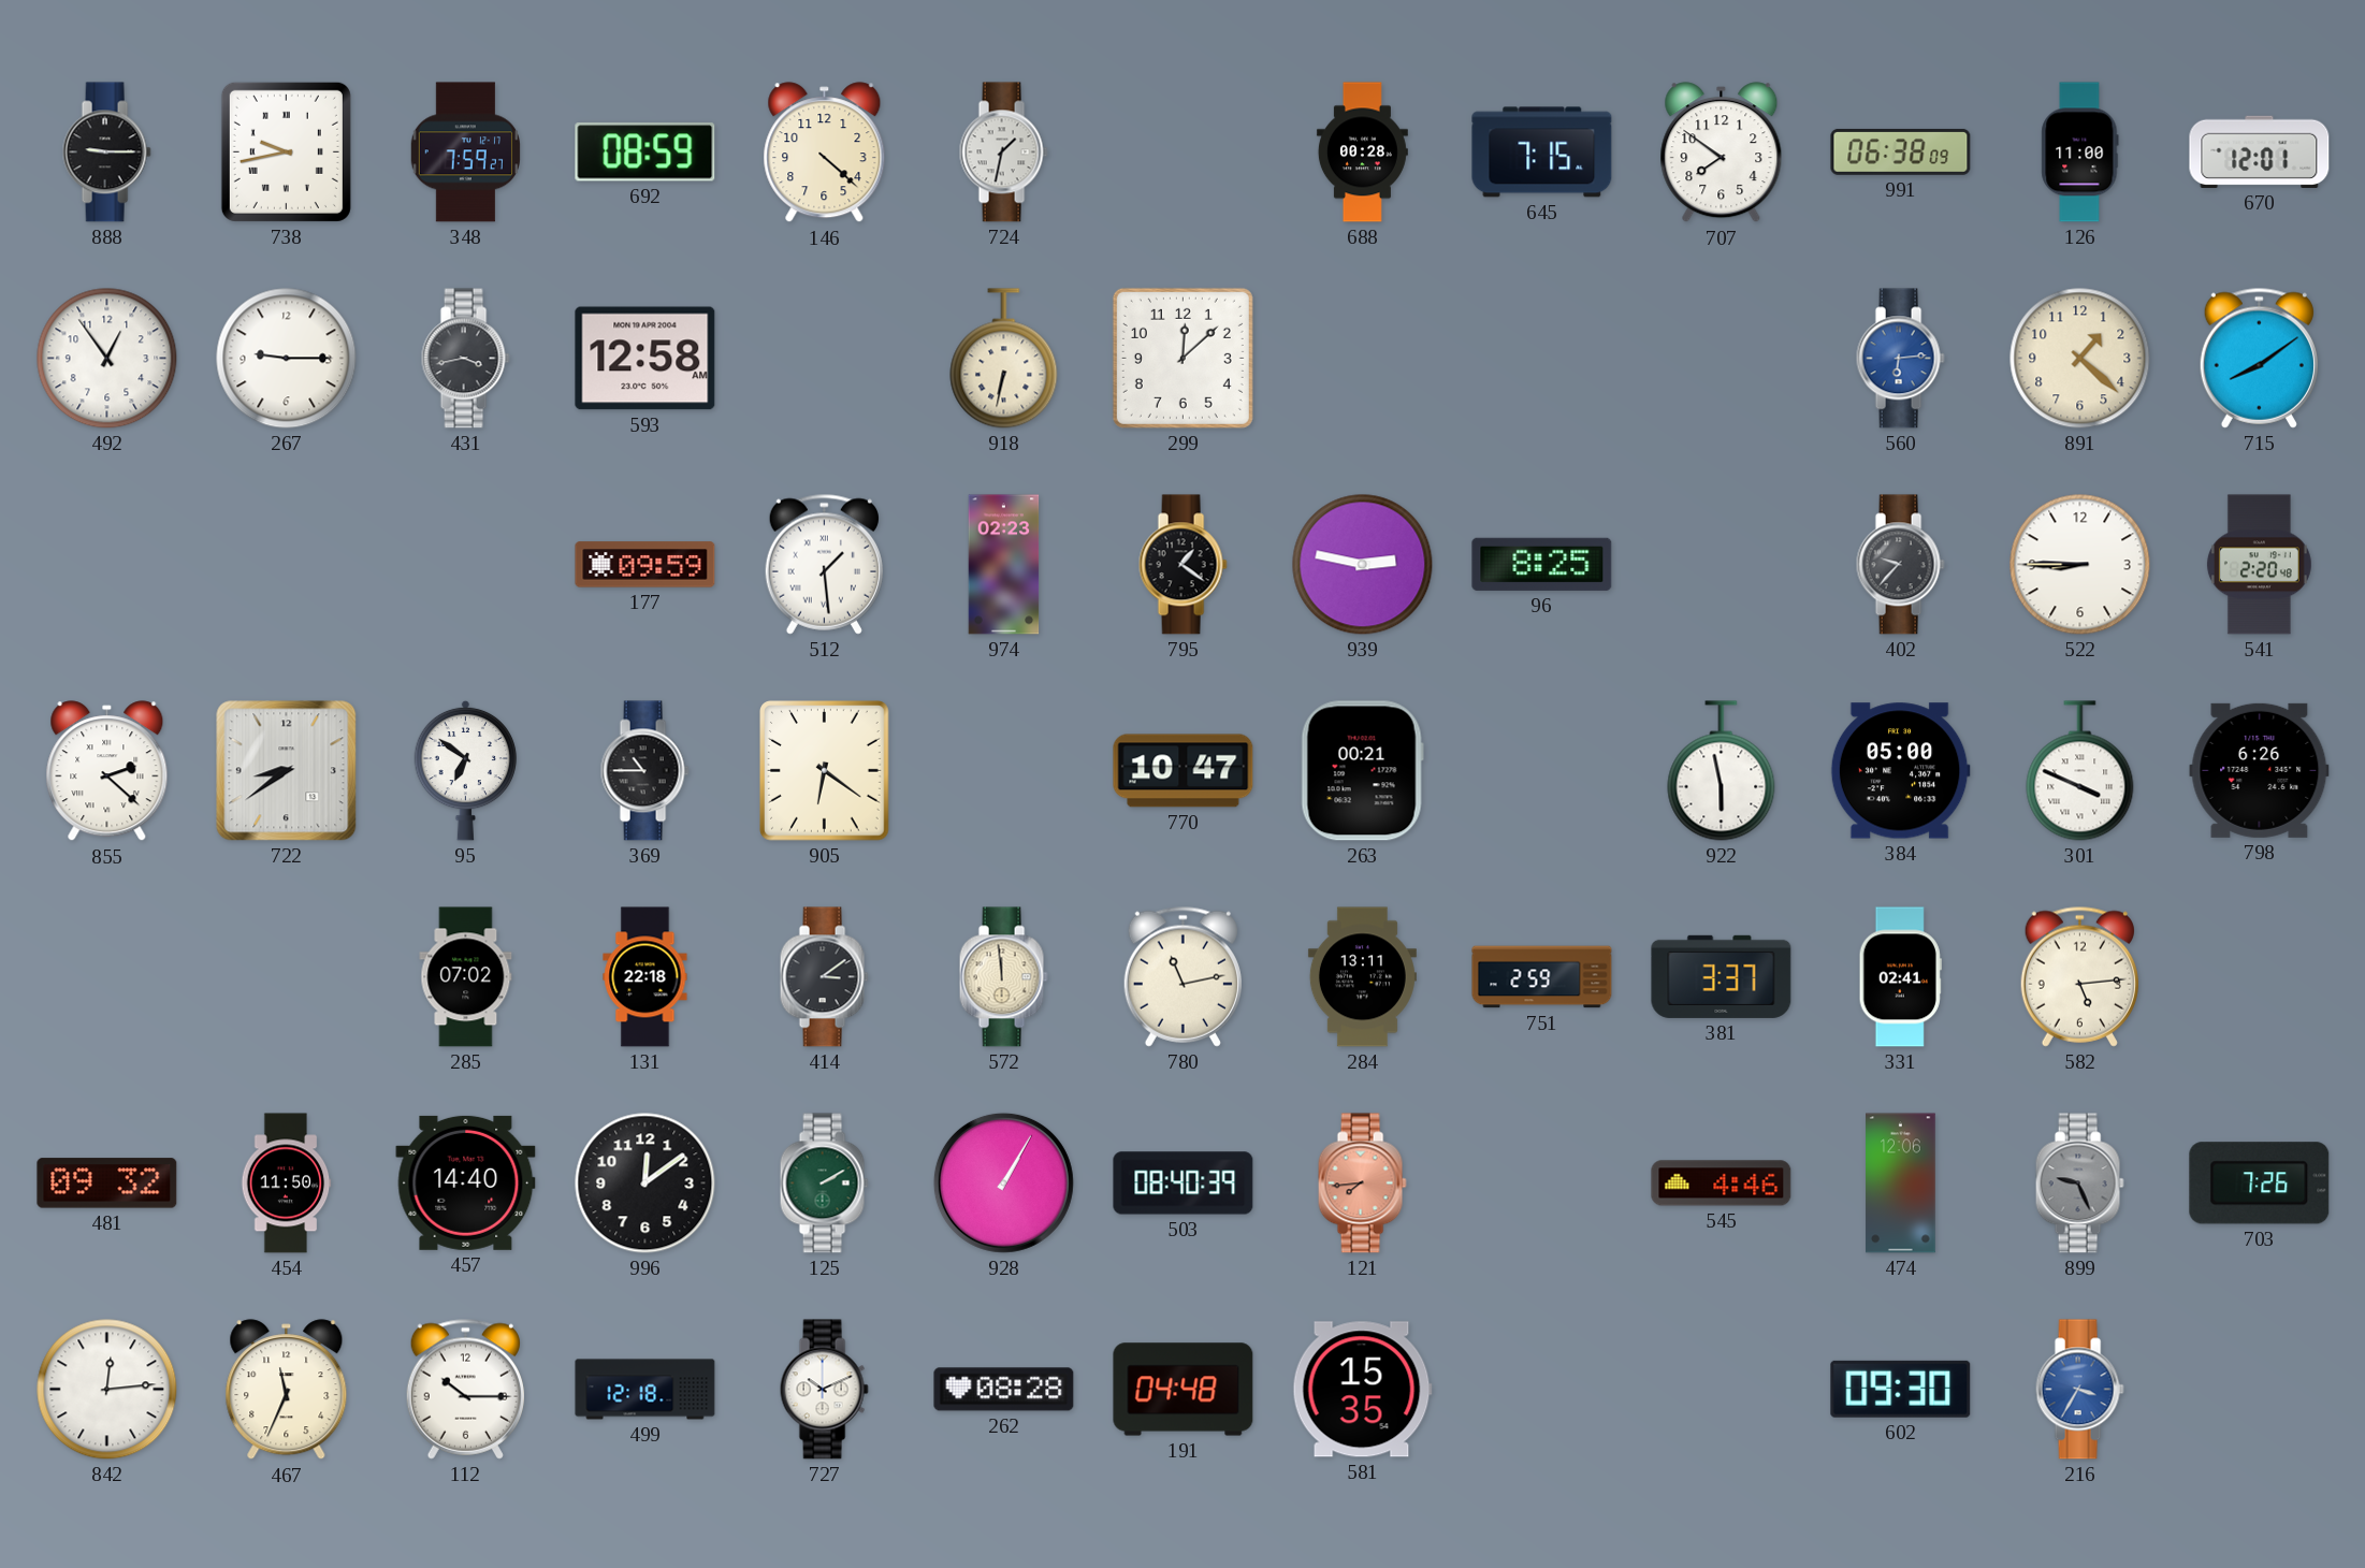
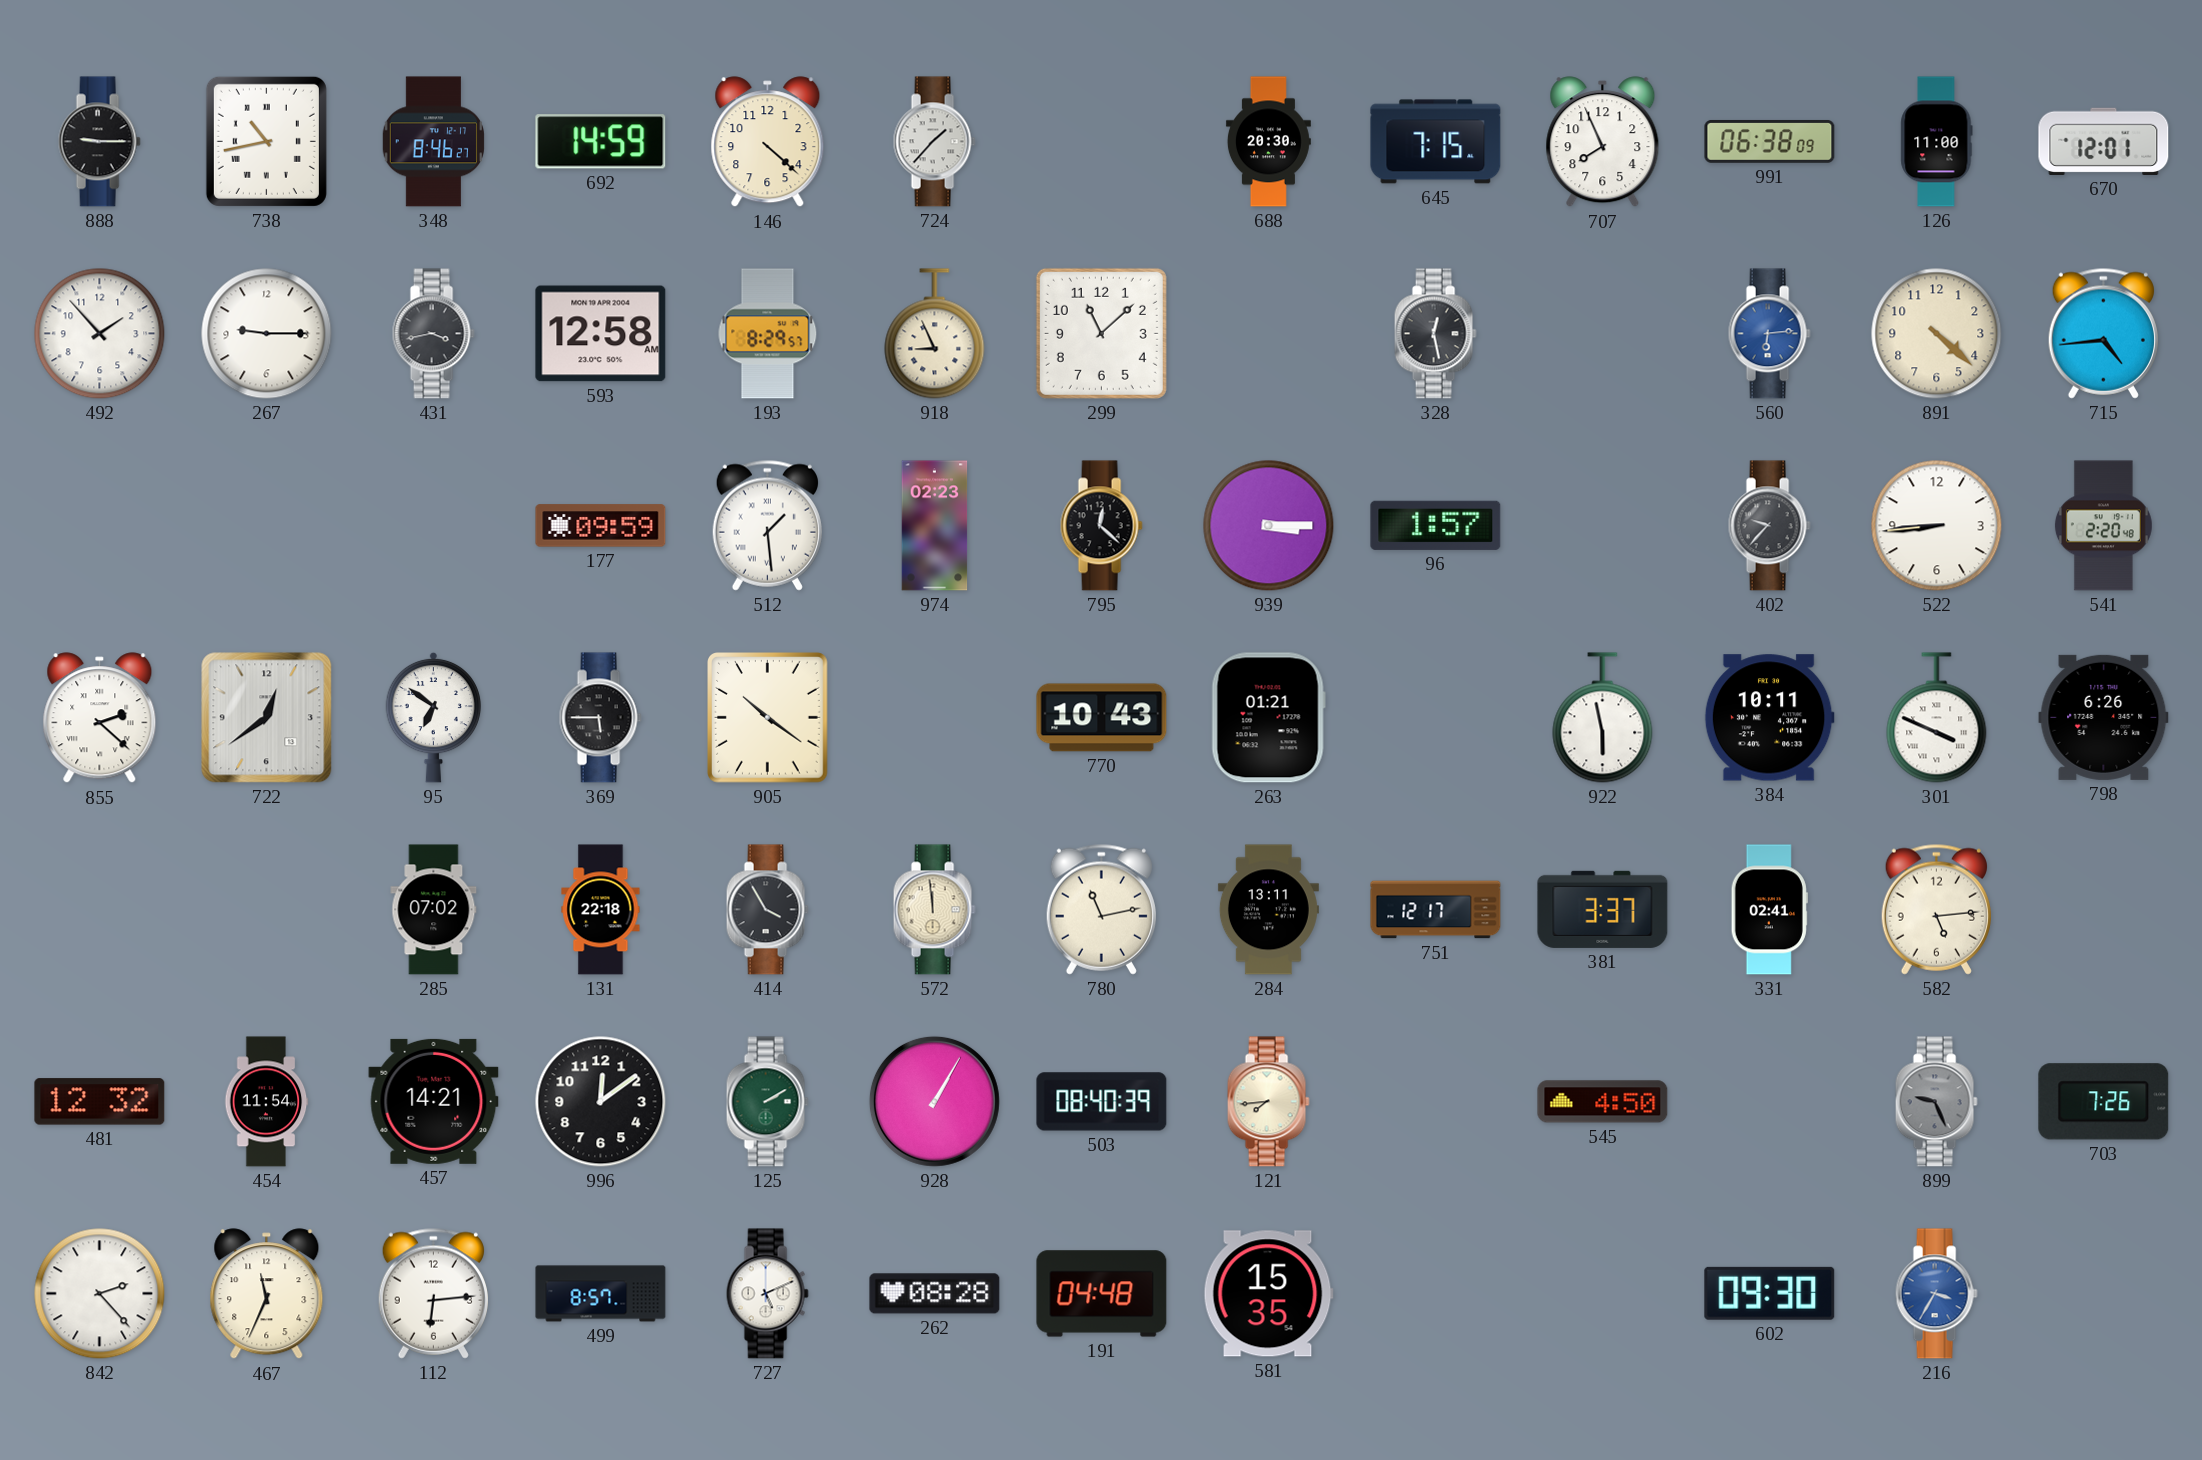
738: 9:43 -> 10:43 (266, 141)
348: 7:59 -> 8:46 (433, 142)
692: 08:59 -> 14:59 (601, 142)
724: 1:32 -> 1:37 (934, 142)
688: 00:28 -> 20:30 (1268, 142)
707: 7:51 -> 7:56 (1603, 142)
492: 12:54 -> 1:53 (100, 334)
193: none -> 8:29 (768, 334)
918: 6:32 -> 8:56 (935, 334)
299: 12:08 -> 11:08 (1101, 333)
328: none -> 12:28 (1435, 334)
891: 1:22 -> 4:22 (1937, 334)
715: 8:09 -> 4:44 (2103, 333)
795: 1:21 -> 12:22 (1101, 526)
939: 2:47 -> 3:15 (1269, 526)
96: 8:25 -> 1:57 (1436, 525)
522: 8:45 -> 8:44 (1937, 526)
722: 8:39 -> 12:39 (267, 718)
369: 10:45 -> 5:45 (600, 718)
905: 6:21 -> 10:21 (768, 718)
770: 10:47 -> 10:43 (1102, 718)
263: 00:21 -> 01:21 (1268, 718)
384: 05:00 -> 10:11 (1769, 718)
414: 3:09 -> 3:55 (767, 910)
751: 2:59 -> 12:17 (1436, 910)
481: 09:32 -> 12:32 (100, 1102)
454: 11:50 -> 11:54 (266, 1102)
457: 14:40 -> 14:21 (434, 1101)
121 dial: salmon -> cream (1268, 1102)
545: 4:46 -> 4:50 (1603, 1102)
474: 12:06 -> none (1901, 1184)
842: 12:14 -> 2:23 (100, 1294)
112: 10:15 -> 6:14 (433, 1293)
499: 12:18 -> 8:57 (601, 1294)
727: 10:11 -> 5:11 (767, 1294)
